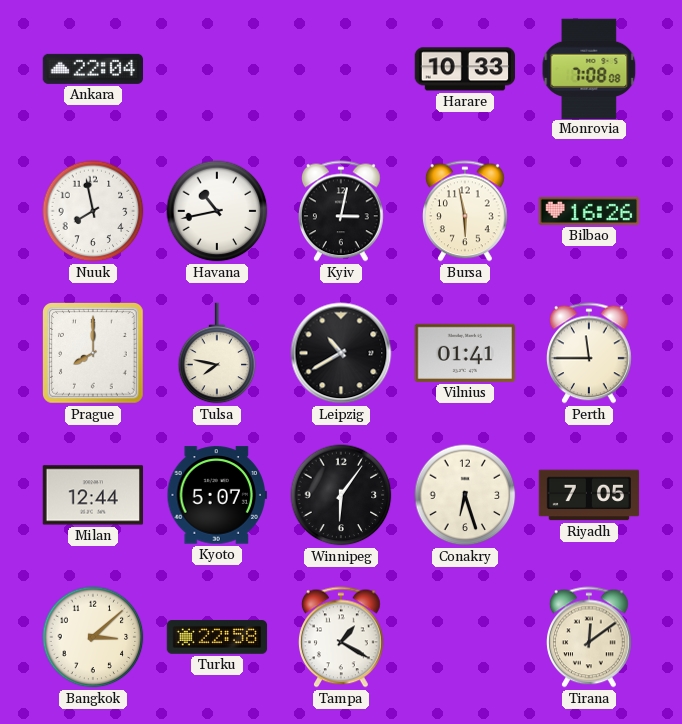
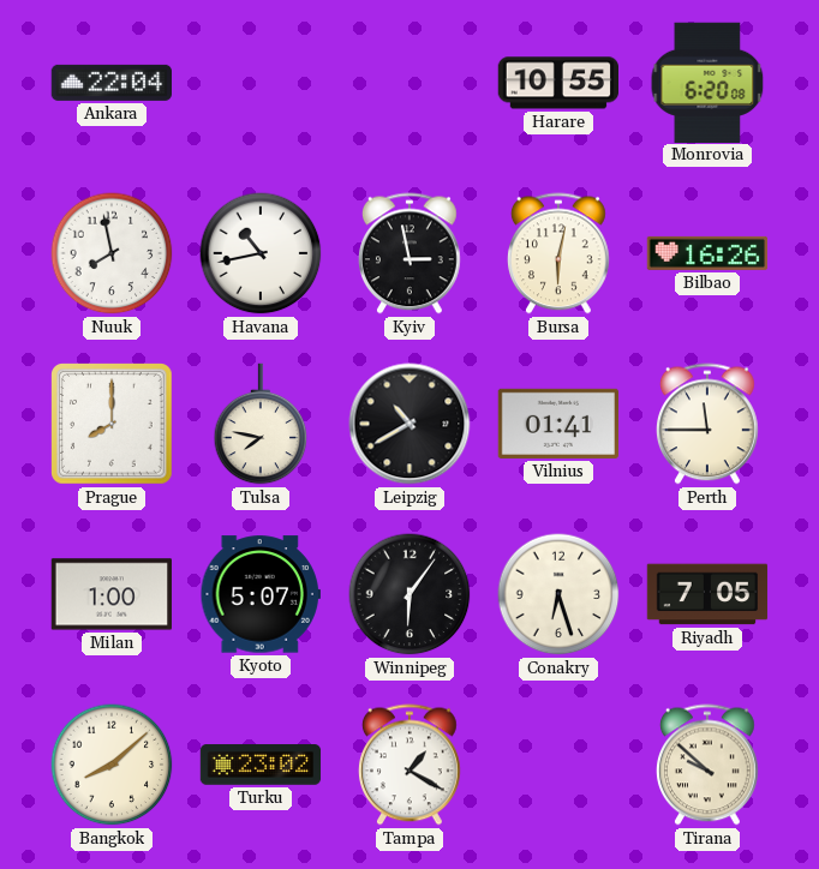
Harare: 10:33 -> 10:55 (557, 83)
Monrovia: 7:08 -> 6:20 (707, 82)
Kyiv: 3:02 -> 2:58 (411, 253)
Bursa: 5:58 -> 6:02 (560, 253)
Milan: 12:44 -> 1:00 (110, 594)
Bangkok: 3:08 -> 8:08 (112, 765)
Turku: 22:58 -> 23:02 (261, 765)
Tirana: 12:09 -> 9:52 (709, 765)
